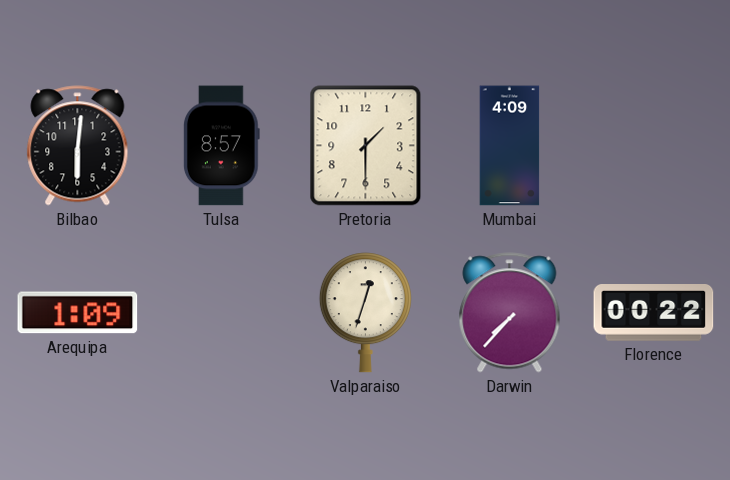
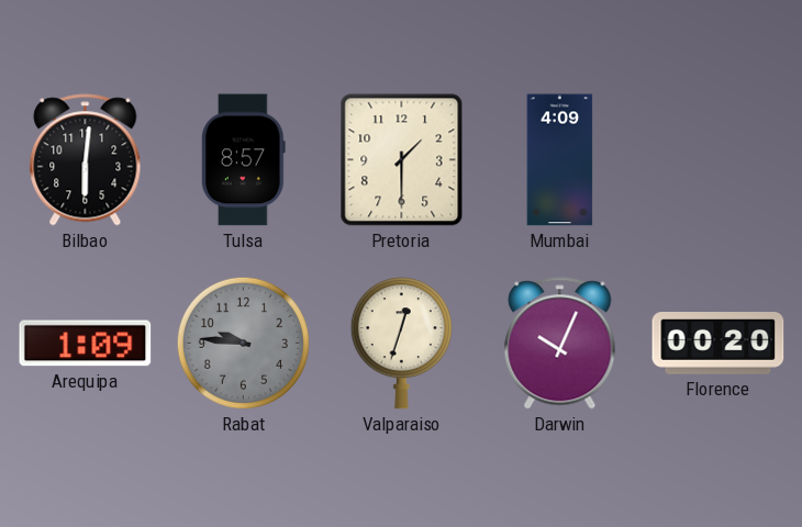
Rabat: none -> 9:46 (243, 343)
Darwin: 7:37 -> 10:04 (560, 344)
Florence: 00:22 -> 00:20 (719, 344)
